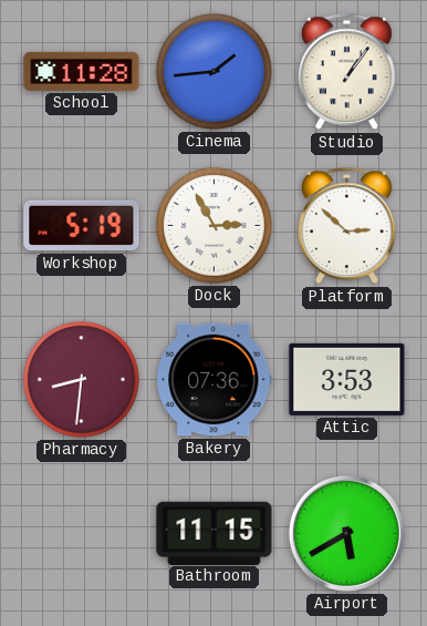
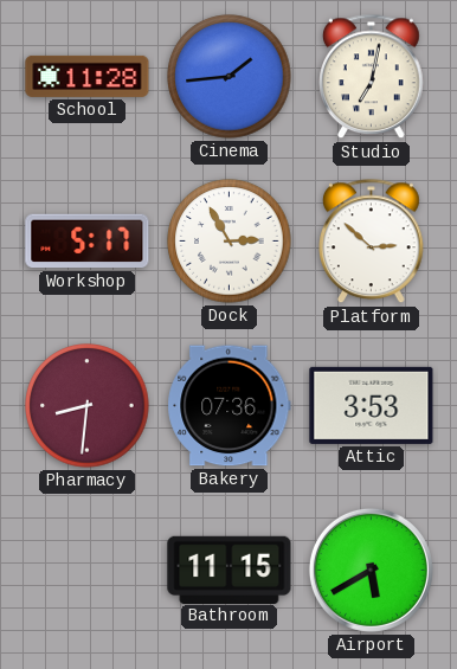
Studio: 1:06 -> 7:02 (372, 77)
Workshop: 5:19 -> 5:17 (88, 242)
